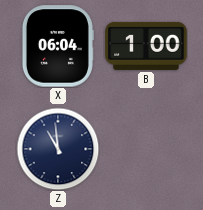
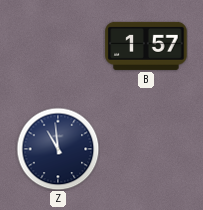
X: 06:04 -> none (57, 46)
B: 1:00 -> 1:57 (146, 46)
